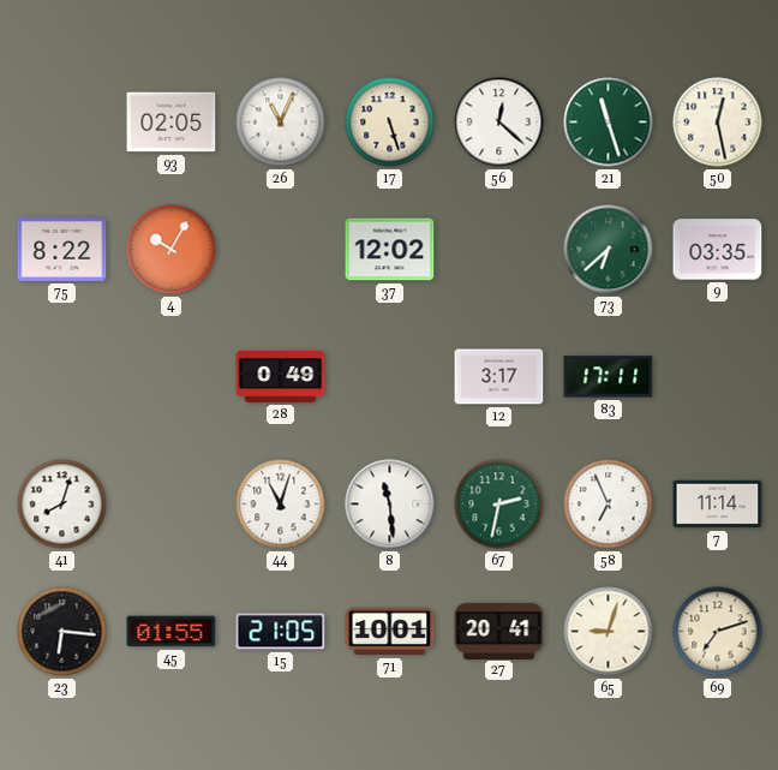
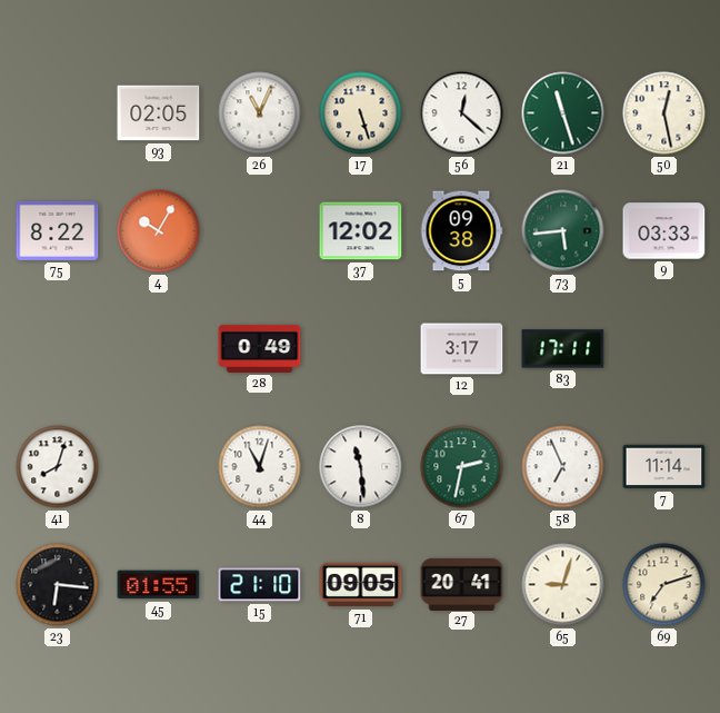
5: none -> 09:38 (461, 231)
73: 6:38 -> 5:44 (563, 231)
9: 03:35 -> 03:33 (664, 231)
15: 21:05 -> 21:10 (260, 585)
71: 10:01 -> 09:05 (361, 585)
